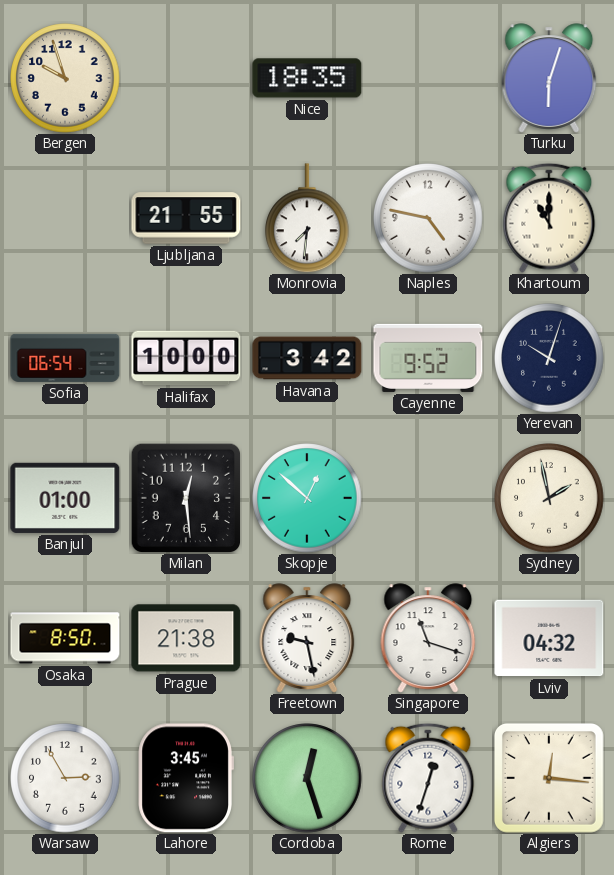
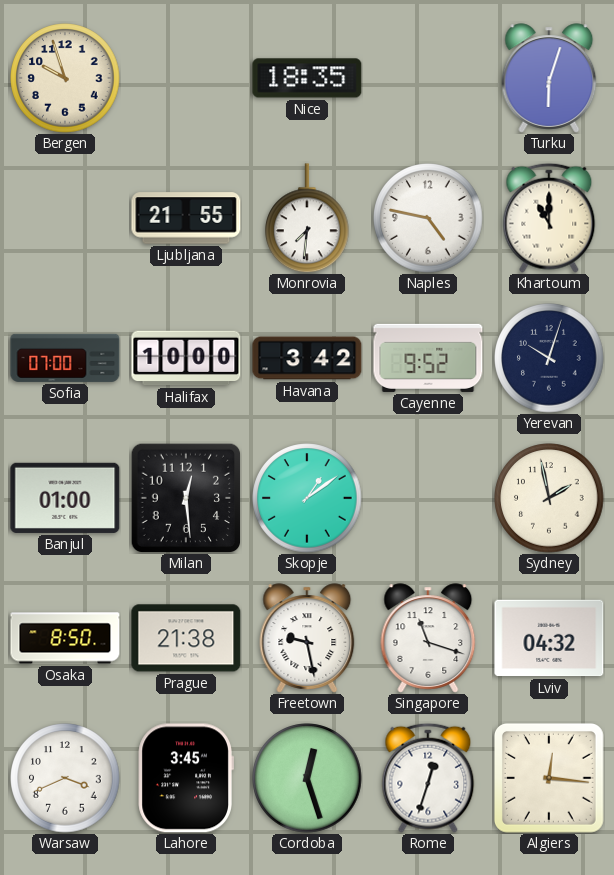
Sofia: 06:54 -> 07:00 (65, 358)
Skopje: 12:52 -> 1:09 (307, 498)
Warsaw: 2:55 -> 3:41 (65, 778)
